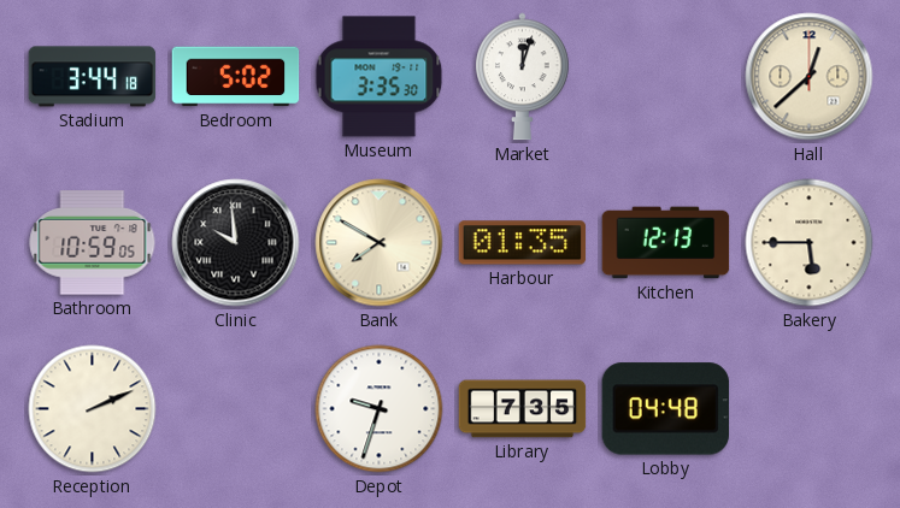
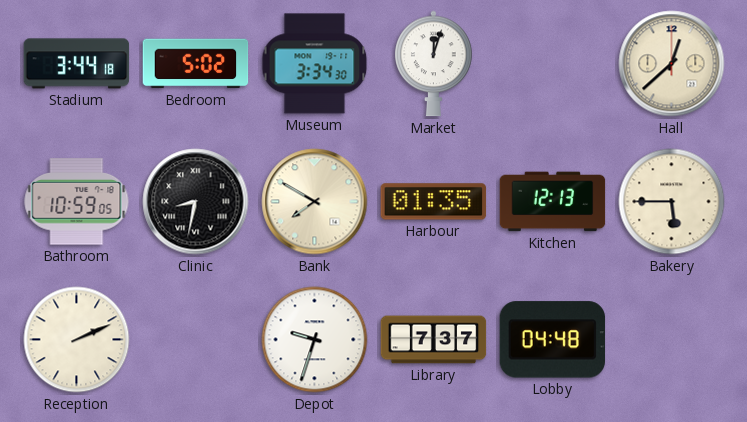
Museum: 3:35 -> 3:34 (315, 64)
Clinic: 9:59 -> 8:32 (196, 202)
Library: 7:35 -> 7:37 (434, 340)
